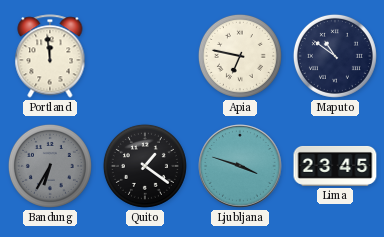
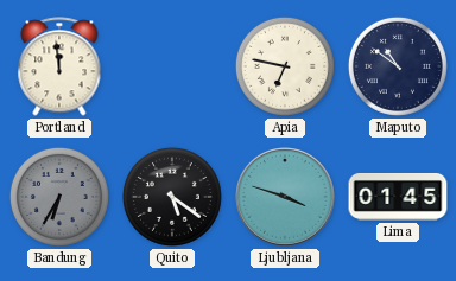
Quito: 1:21 -> 5:21 (172, 197)
Lima: 23:45 -> 01:45 (398, 197)
